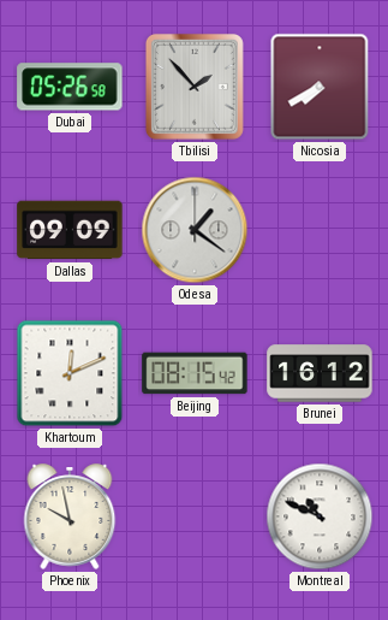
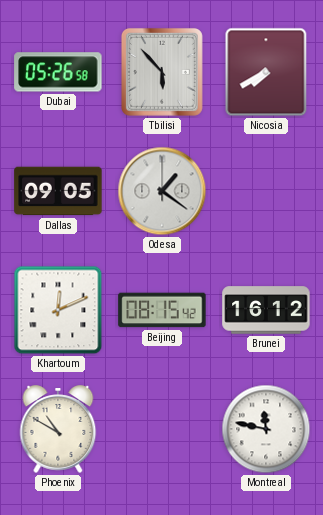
Tbilisi: 1:53 -> 5:53 (162, 72)
Dallas: 09:09 -> 09:05 (58, 191)
Phoenix: 9:58 -> 10:50 (58, 429)
Montreal: 10:49 -> 11:47 (266, 429)
